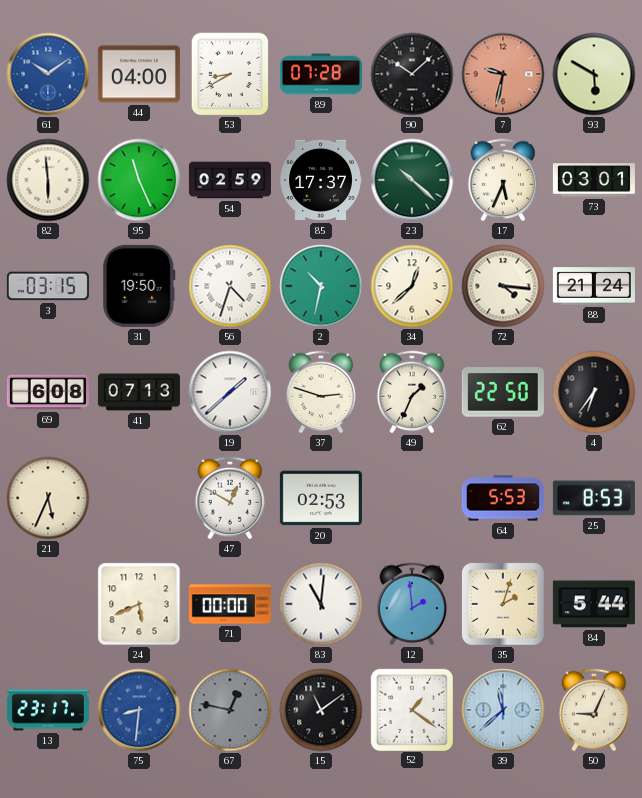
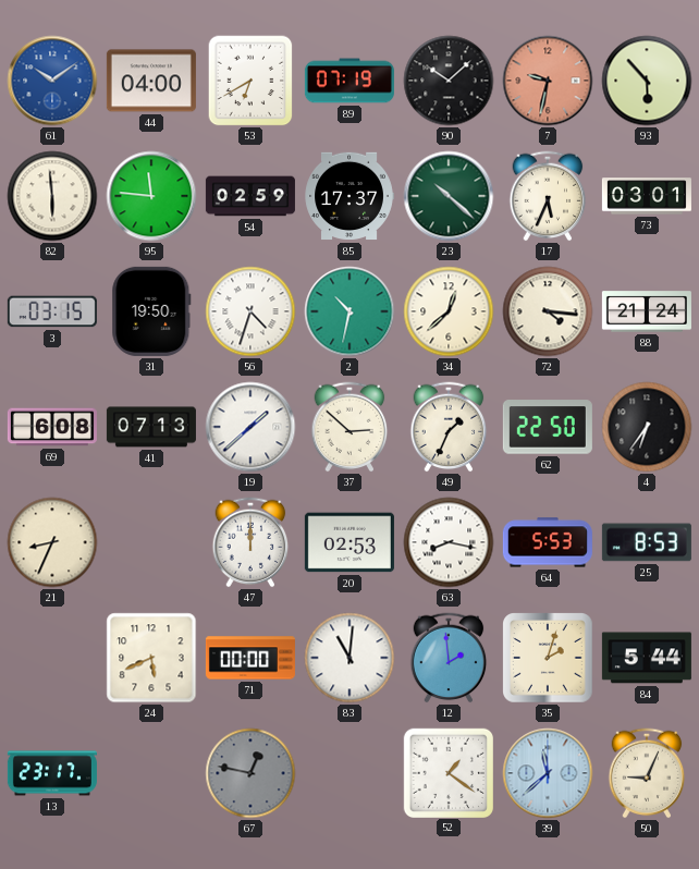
53: 8:40 -> 6:40 (250, 81)
89: 07:28 -> 07:19 (349, 81)
93: 5:50 -> 5:53 (647, 81)
95: 11:26 -> 11:46 (151, 196)
37: 2:48 -> 2:52 (349, 427)
21: 5:34 -> 8:34 (52, 542)
47: 12:50 -> 12:00 (250, 542)
63: none -> 8:17 (449, 542)
75: 8:31 -> none (139, 710)
15: 11:09 -> none (321, 710)
